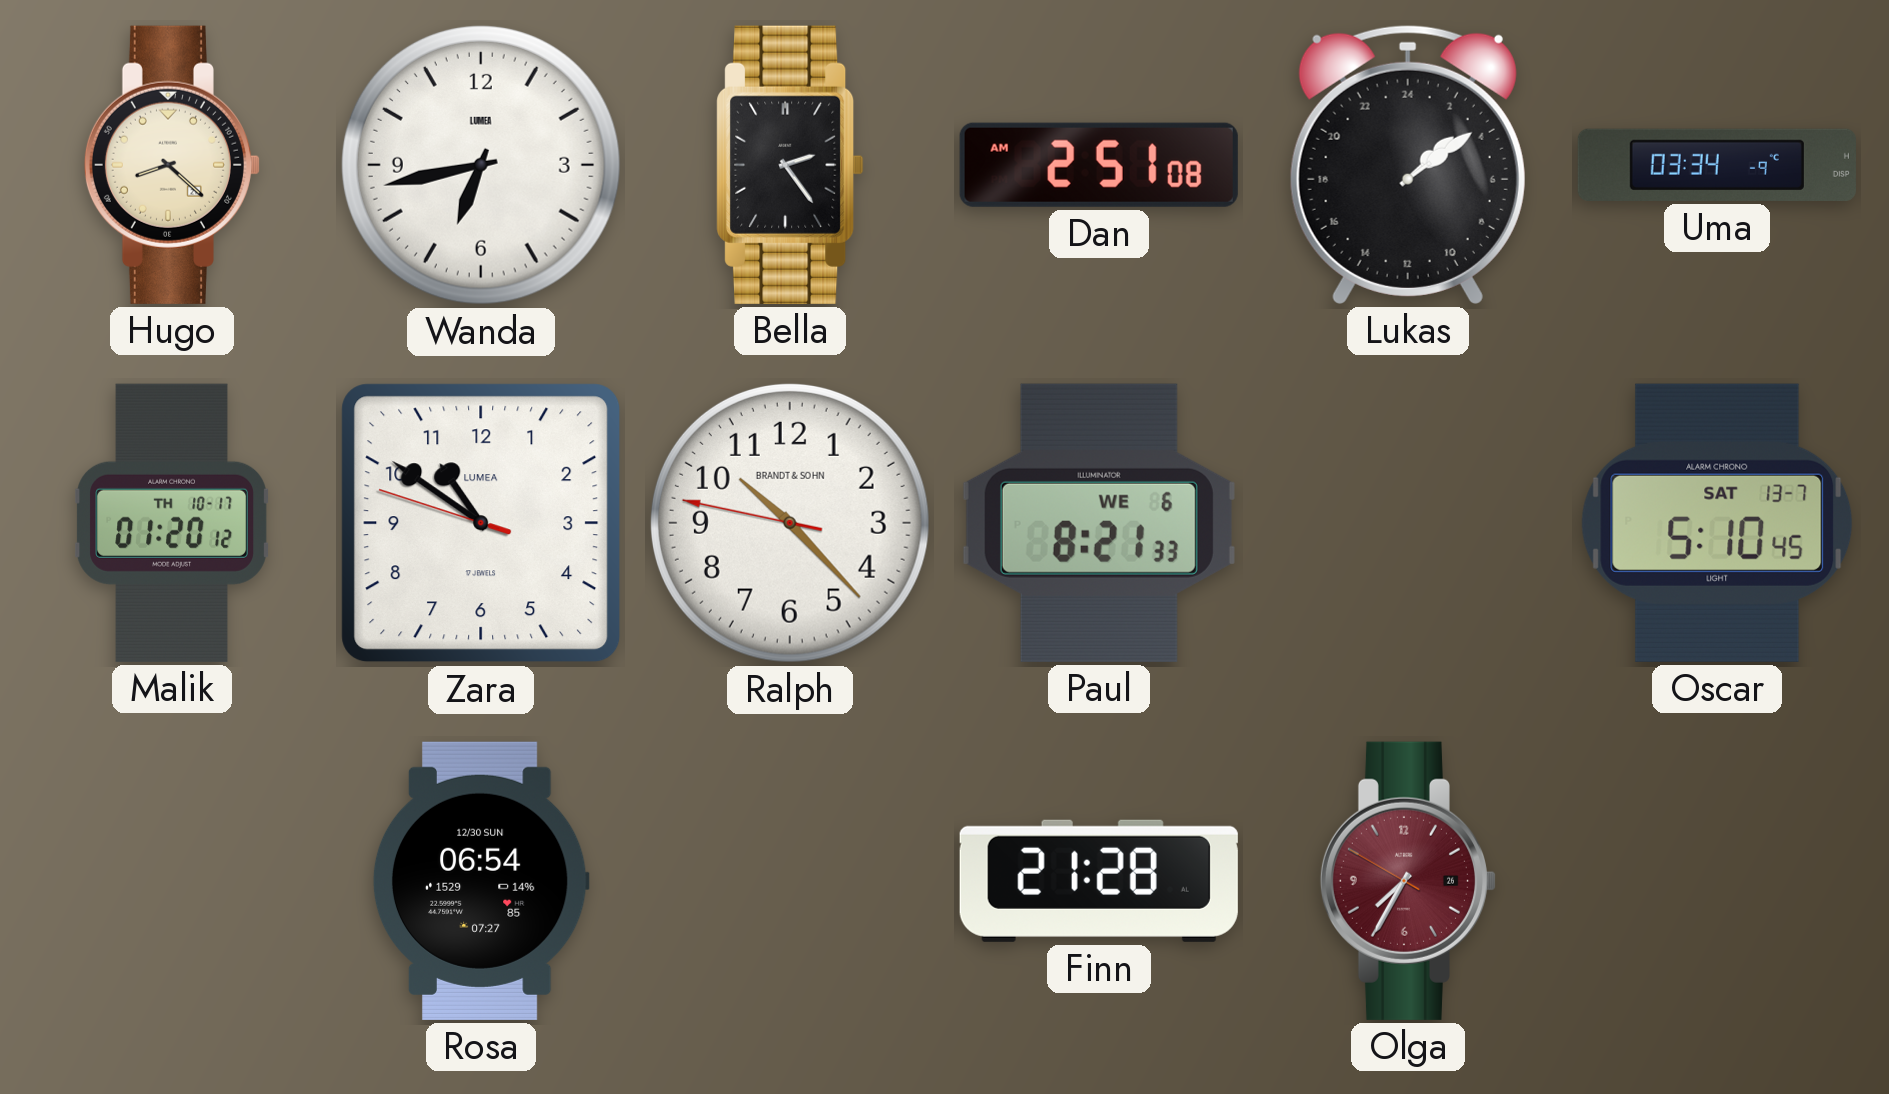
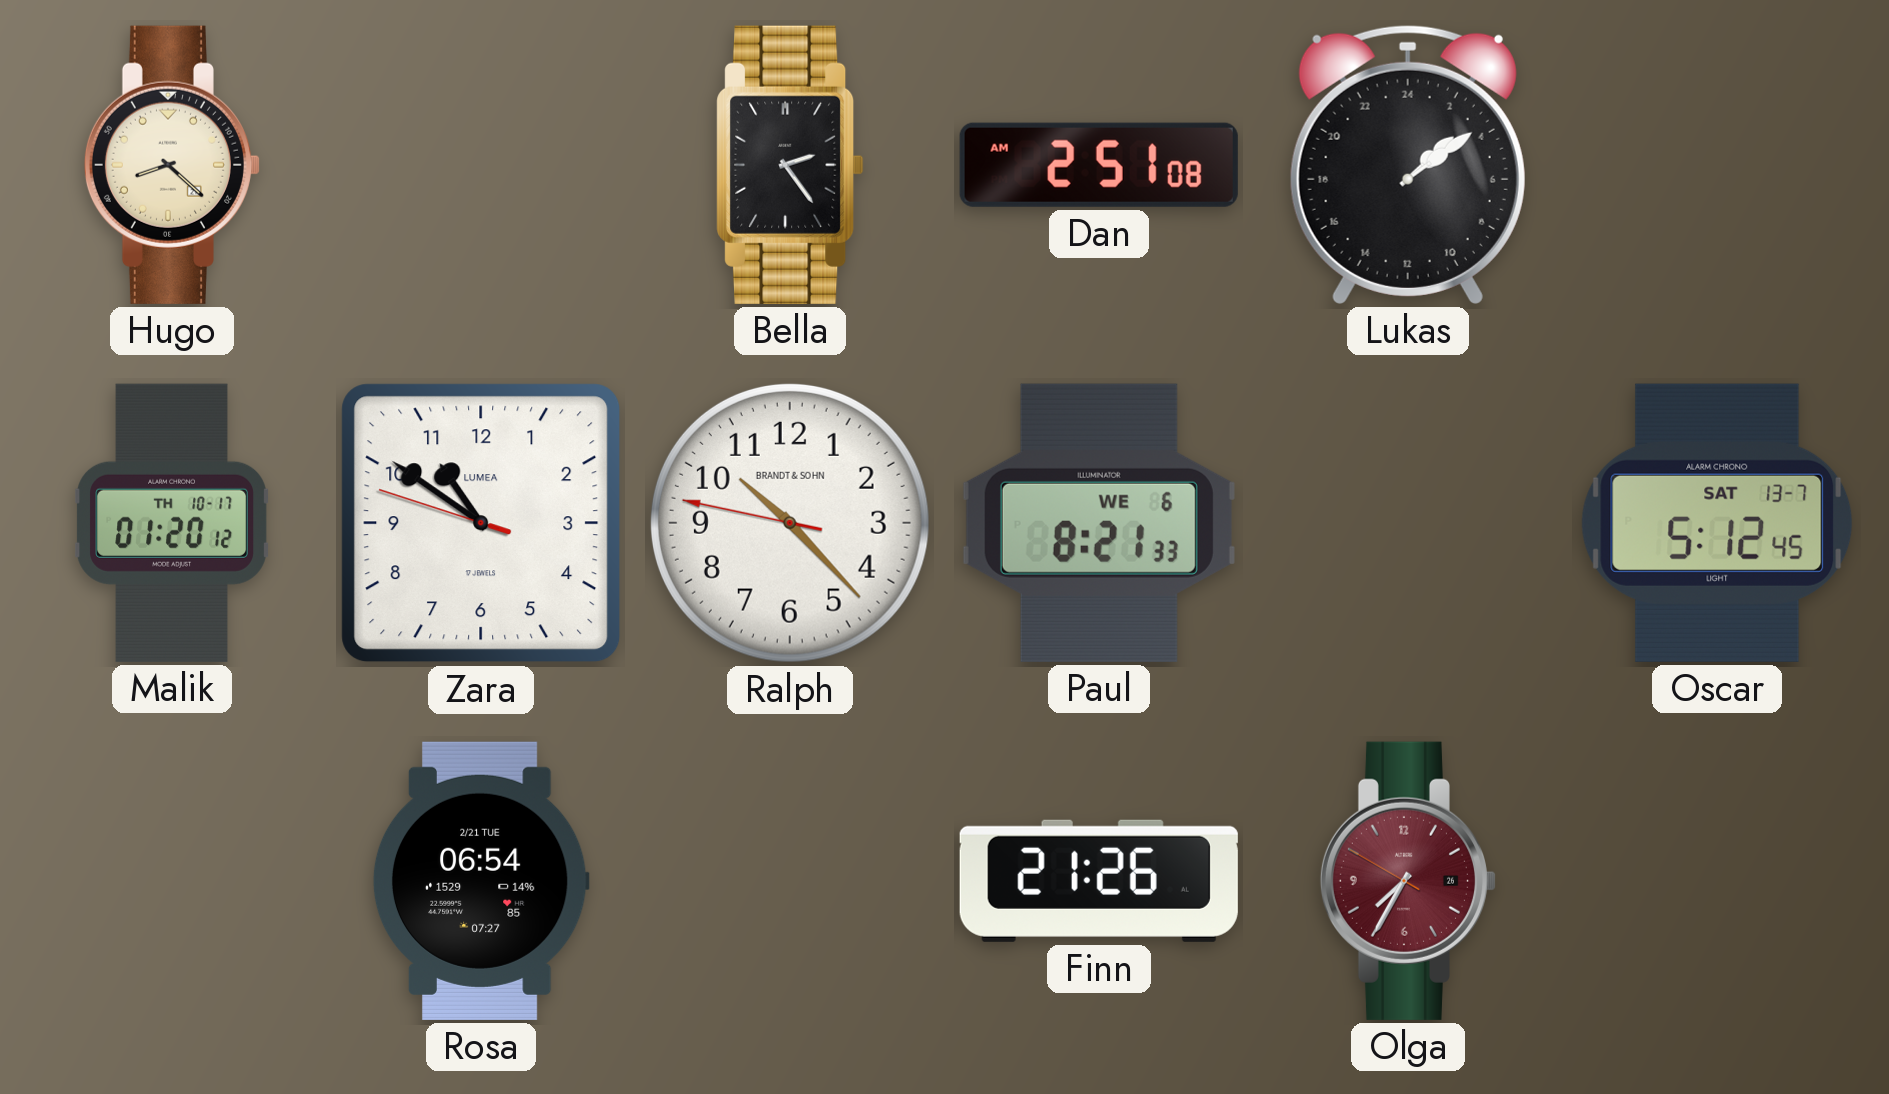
Wanda: 6:43 -> none (481, 165)
Uma: 03:34 -> none (1717, 165)
Oscar: 5:10 -> 5:12 (1717, 523)
Rosa date: 12/30 SUN -> 2/21 TUE (481, 881)
Finn: 21:28 -> 21:26 (1099, 881)
